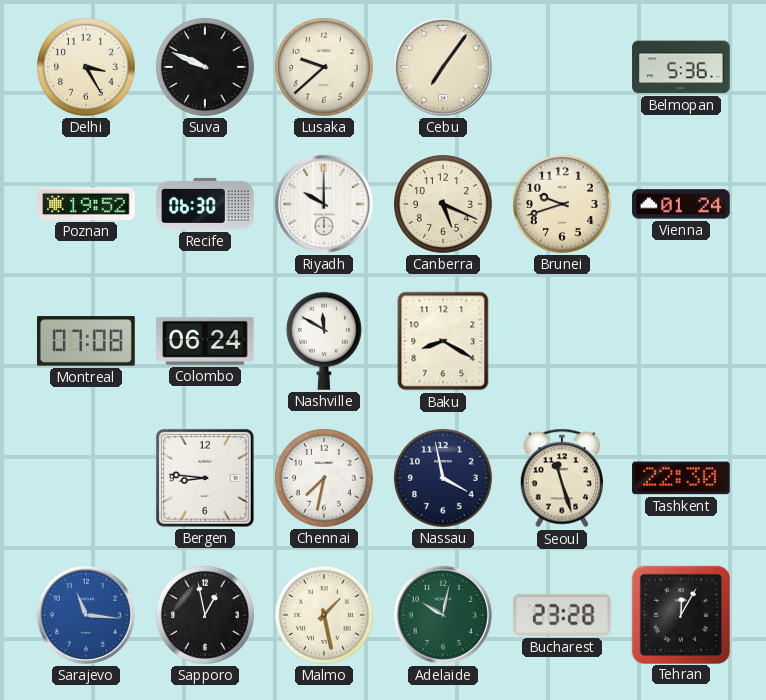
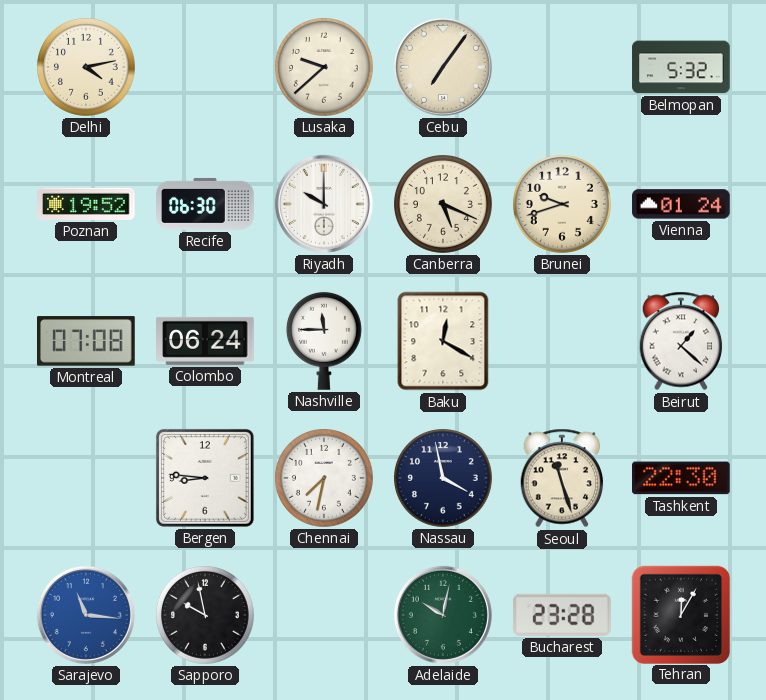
Delhi: 3:25 -> 4:13 (87, 68)
Suva: 9:49 -> none (206, 68)
Belmopan: 5:36 -> 5:32 (681, 67)
Nashville: 11:50 -> 11:45 (324, 341)
Baku: 8:20 -> 12:20 (443, 341)
Beirut: none -> 1:22 (681, 341)
Sapporo: 12:58 -> 9:58 (206, 616)
Malmo: 1:28 -> none (325, 616)
